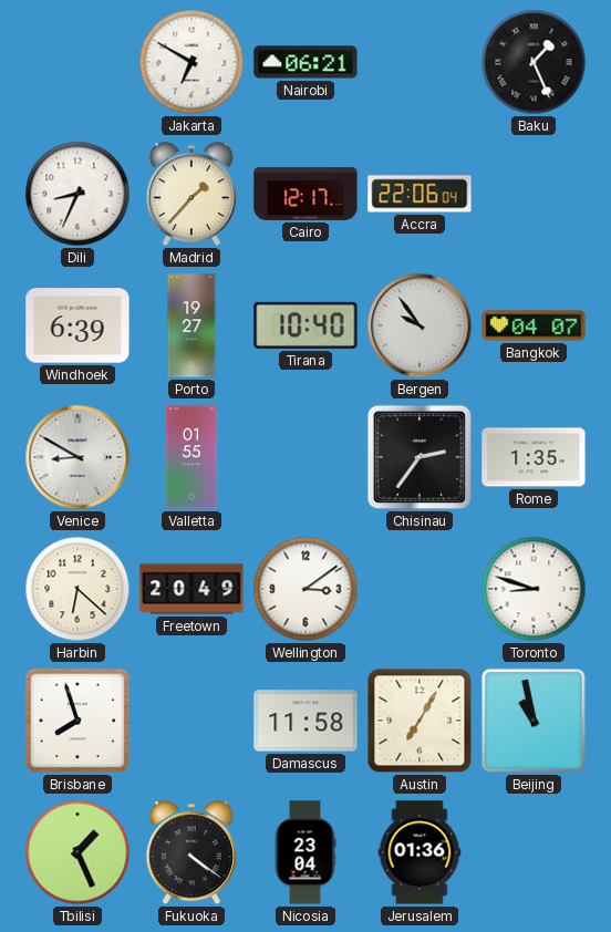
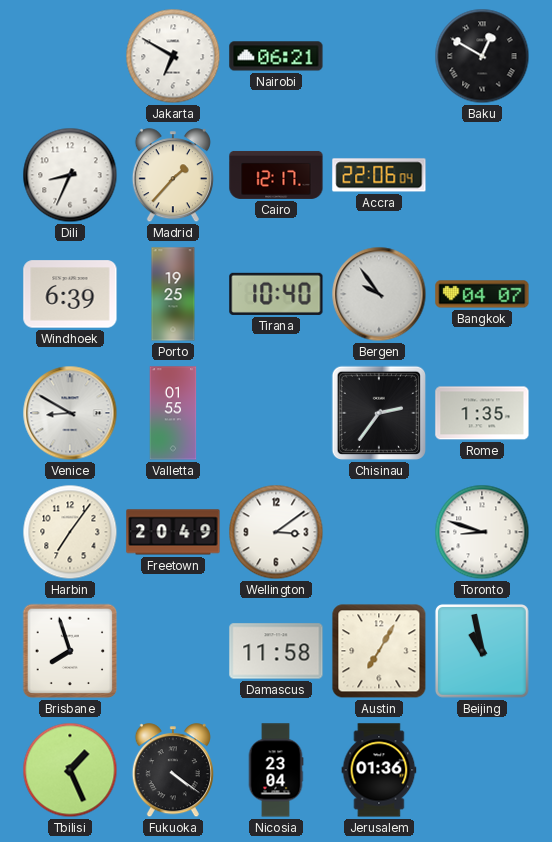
Baku: 1:26 -> 12:50 (482, 56)
Porto: 19:27 -> 19:25 (173, 294)
Harbin: 6:22 -> 7:06 (70, 532)
